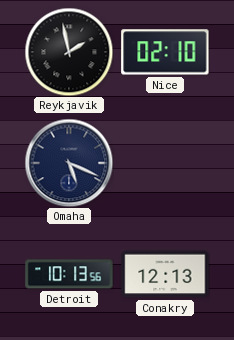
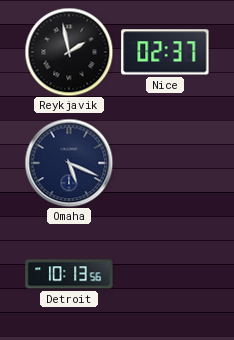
Nice: 02:10 -> 02:37 (165, 52)
Conakry: 12:13 -> none (165, 274)
